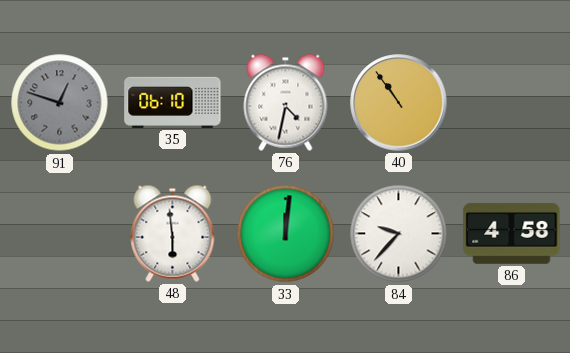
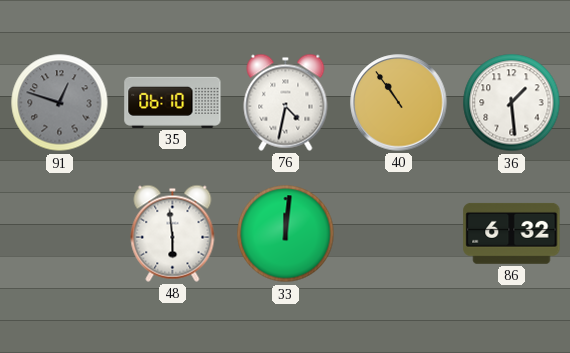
36: none -> 1:29 (512, 103)
84: 9:37 -> none (399, 234)
86: 4:58 -> 6:32 (512, 233)
